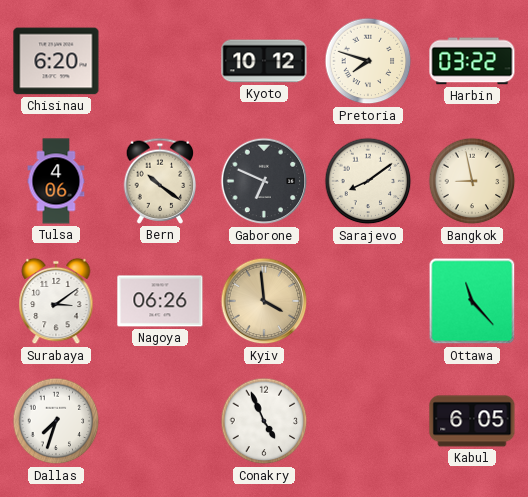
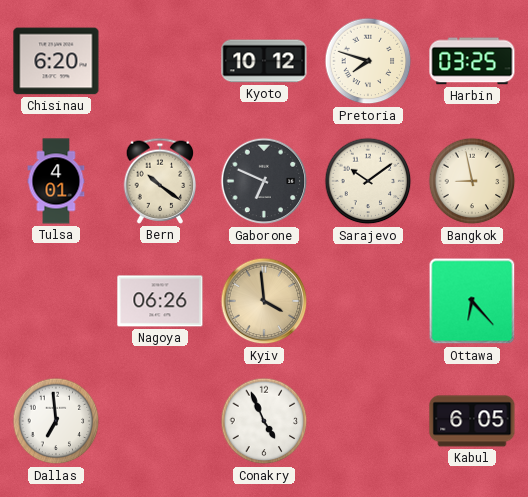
Harbin: 03:22 -> 03:25 (472, 61)
Tulsa: 4:06 -> 4:01 (56, 181)
Sarajevo: 8:09 -> 10:09 (368, 181)
Surabaya: 3:09 -> none (56, 301)
Ottawa: 11:23 -> 6:23 (472, 301)
Dallas: 7:33 -> 6:59 (56, 421)
